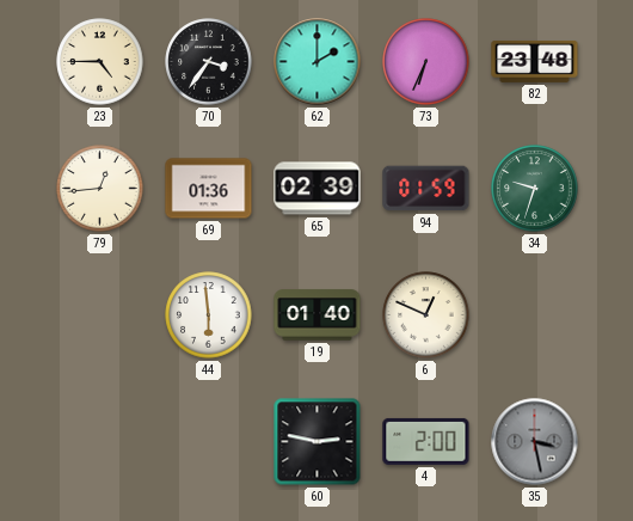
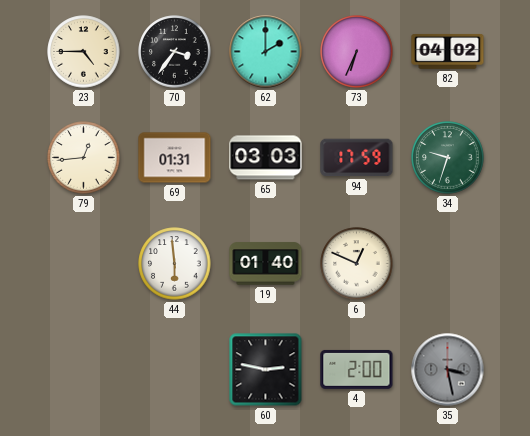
82: 23:48 -> 04:02 (448, 51)
69: 01:36 -> 01:31 (175, 158)
65: 02:39 -> 03:03 (266, 158)
94: 01:59 -> 17:59 (357, 158)
